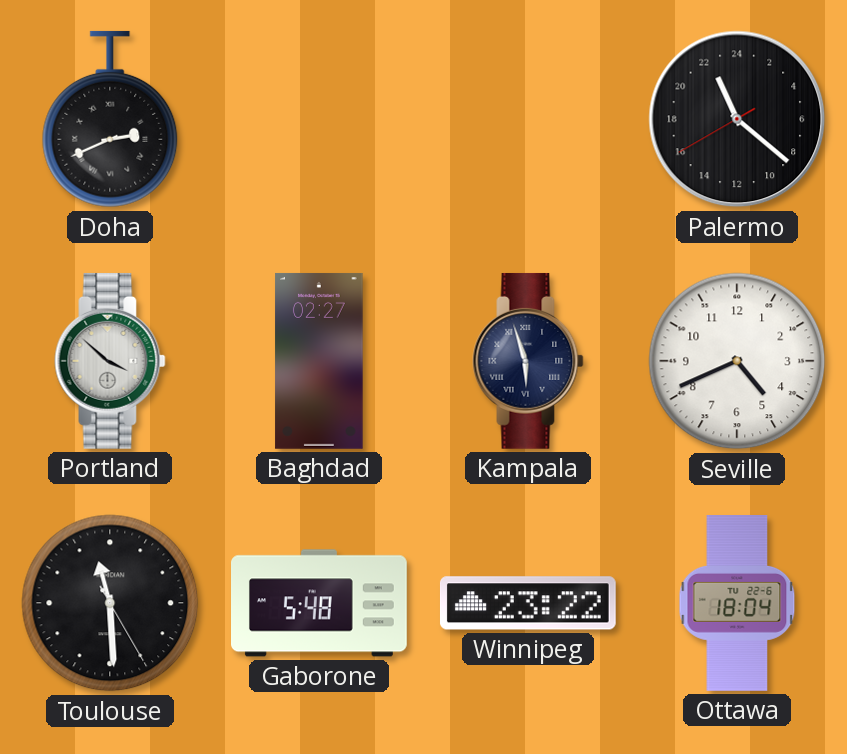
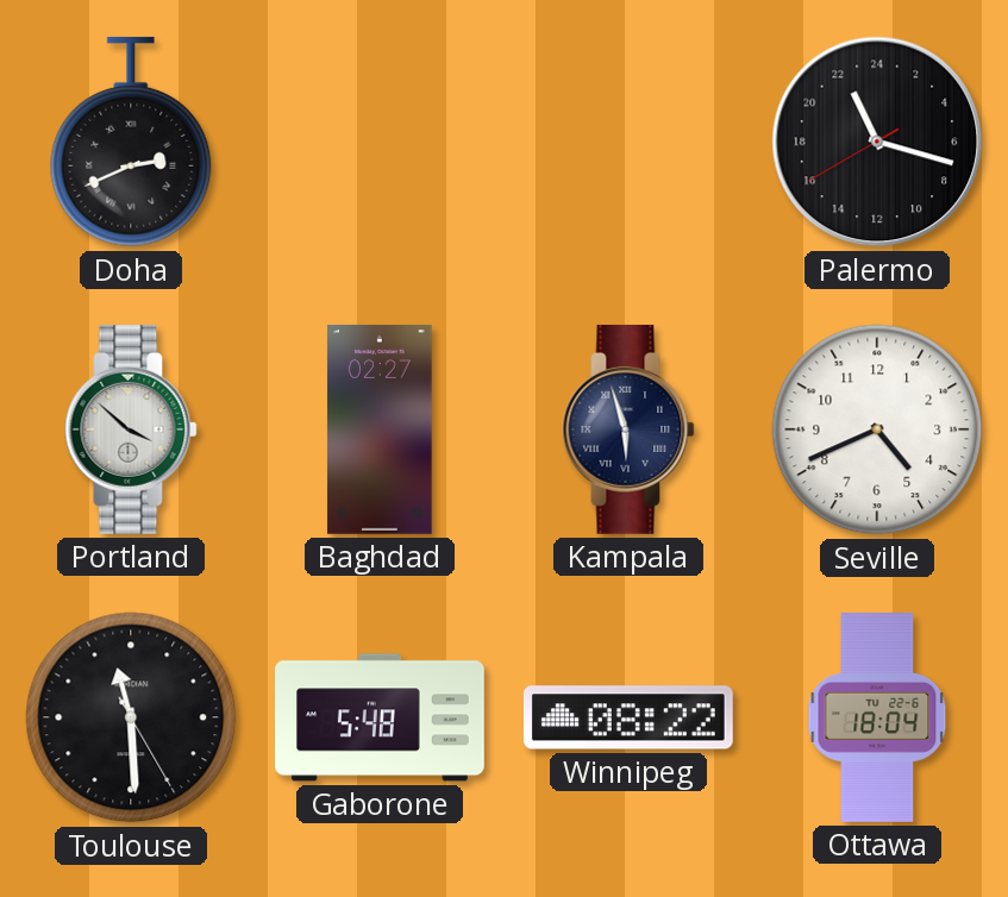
Palermo: 22:21 -> 22:17 (877, 142)
Winnipeg: 23:22 -> 08:22 (628, 717)
